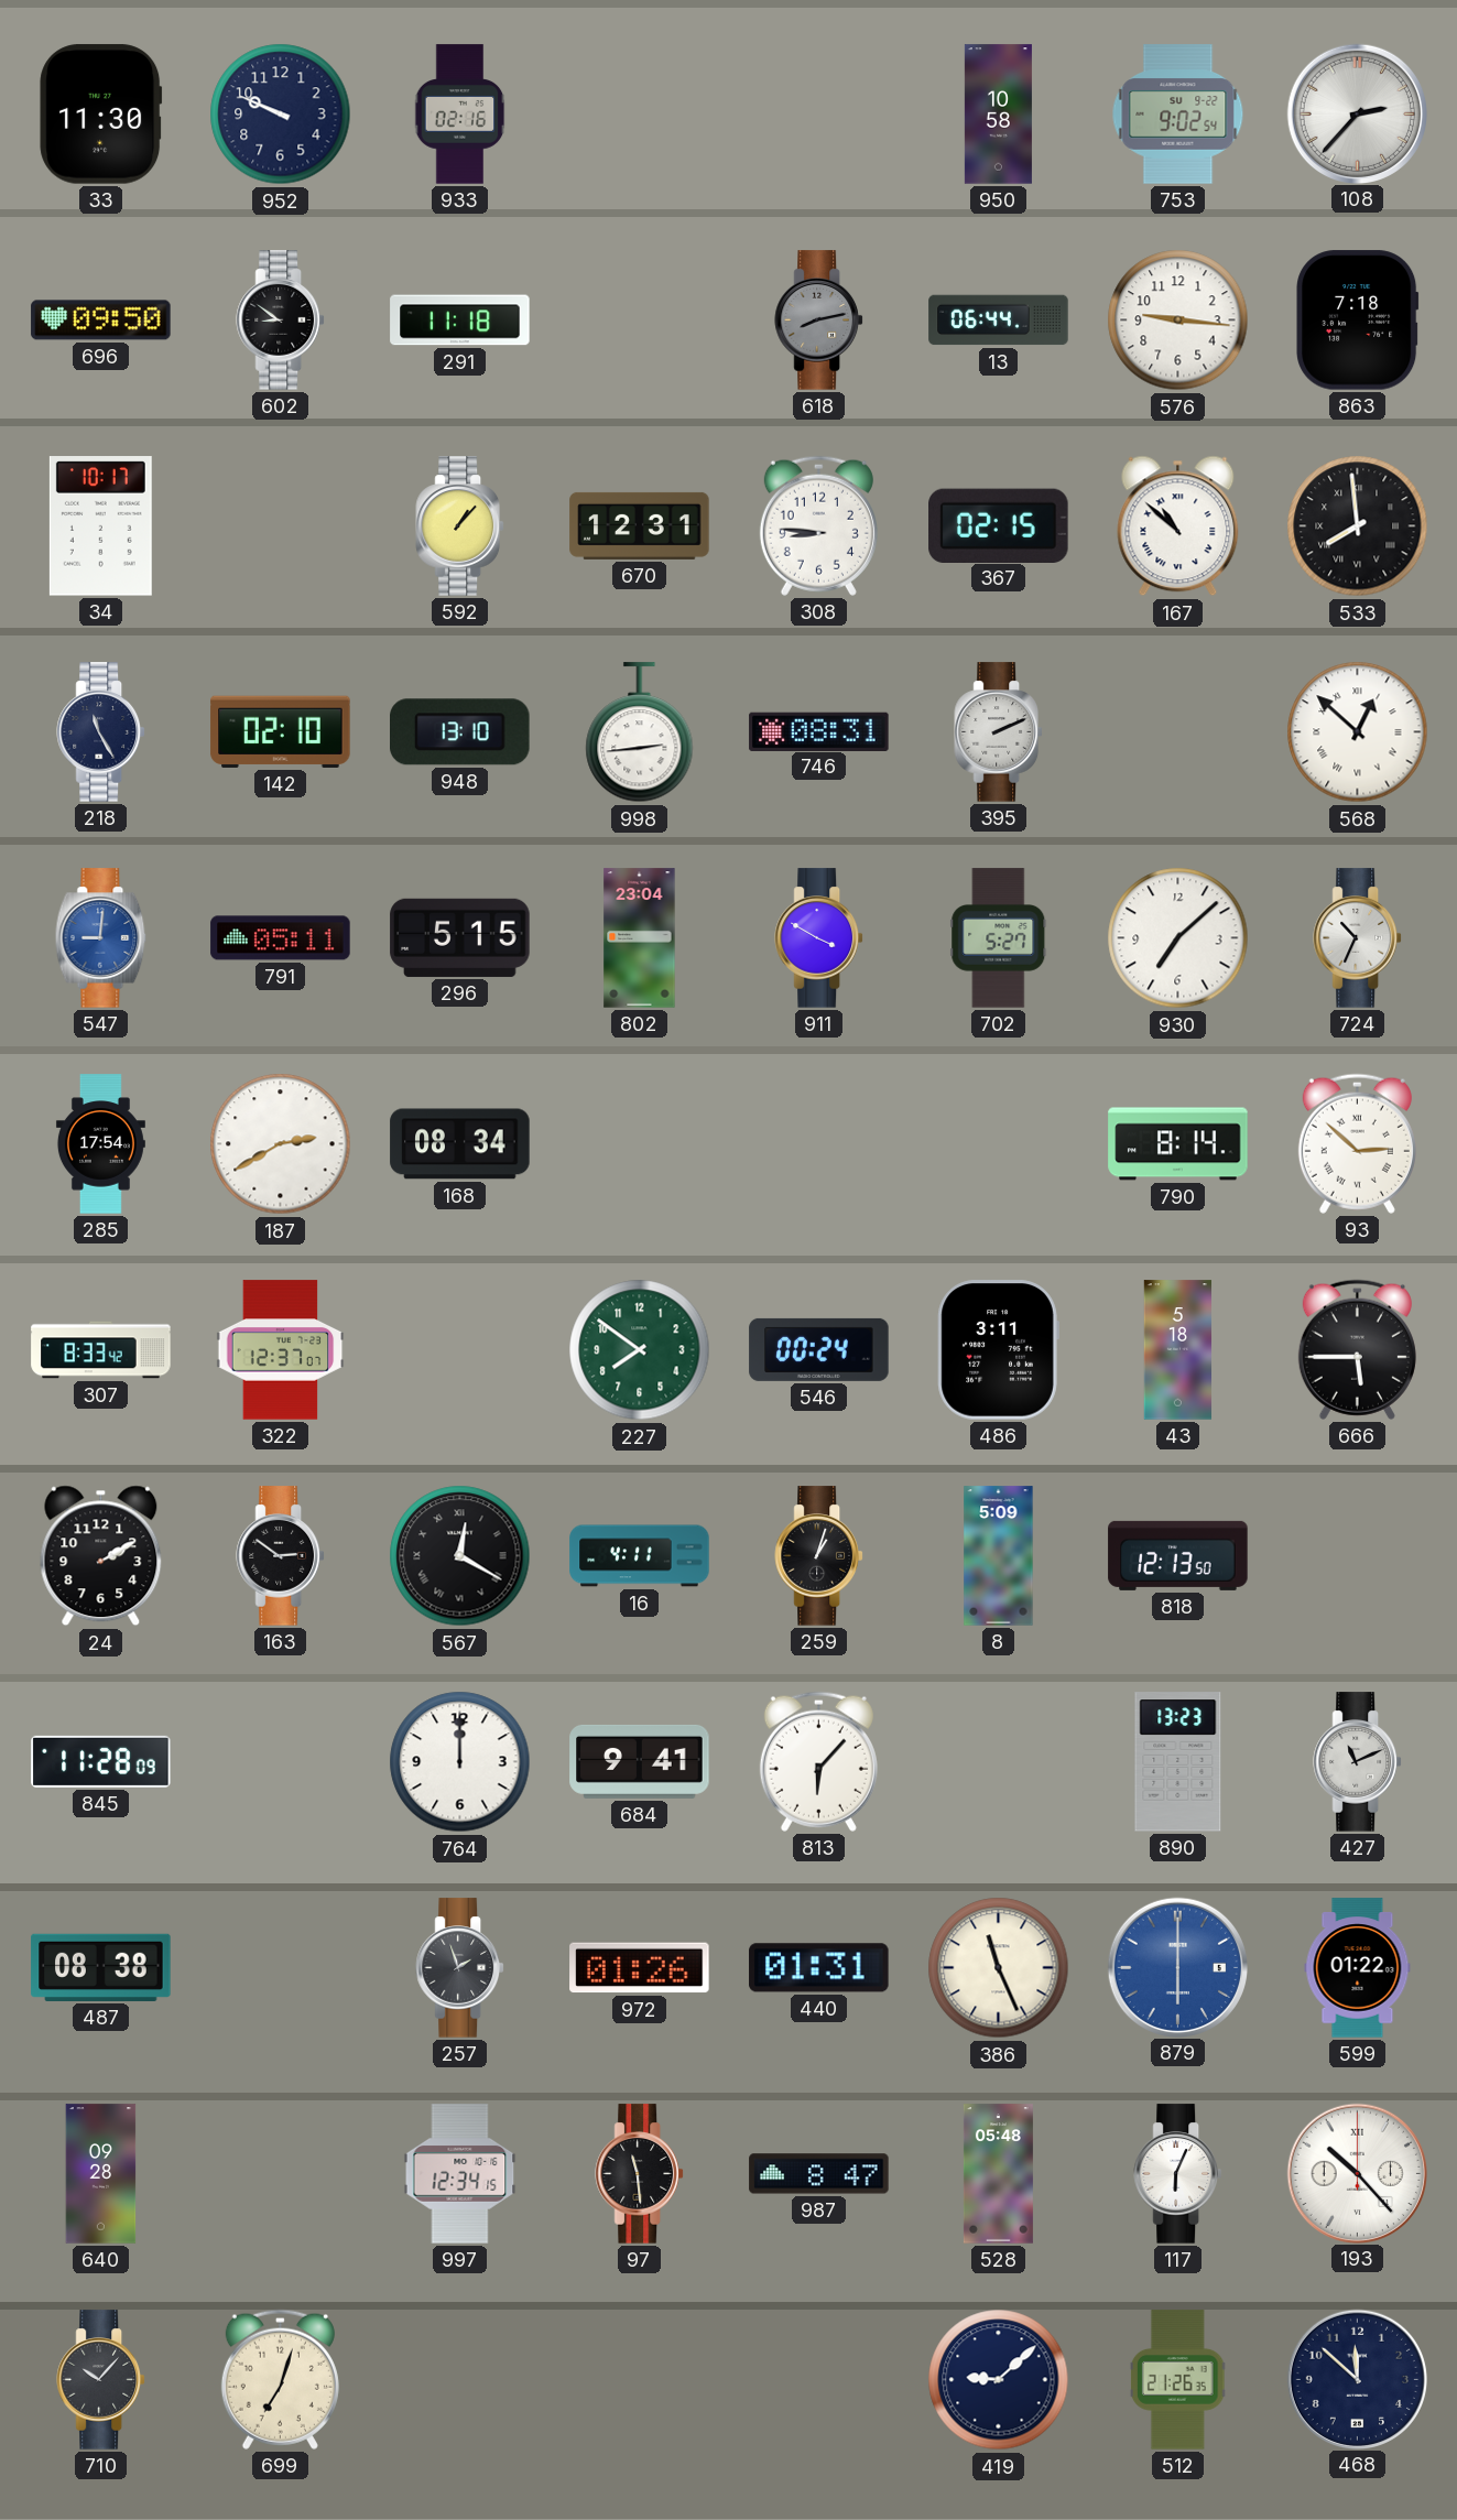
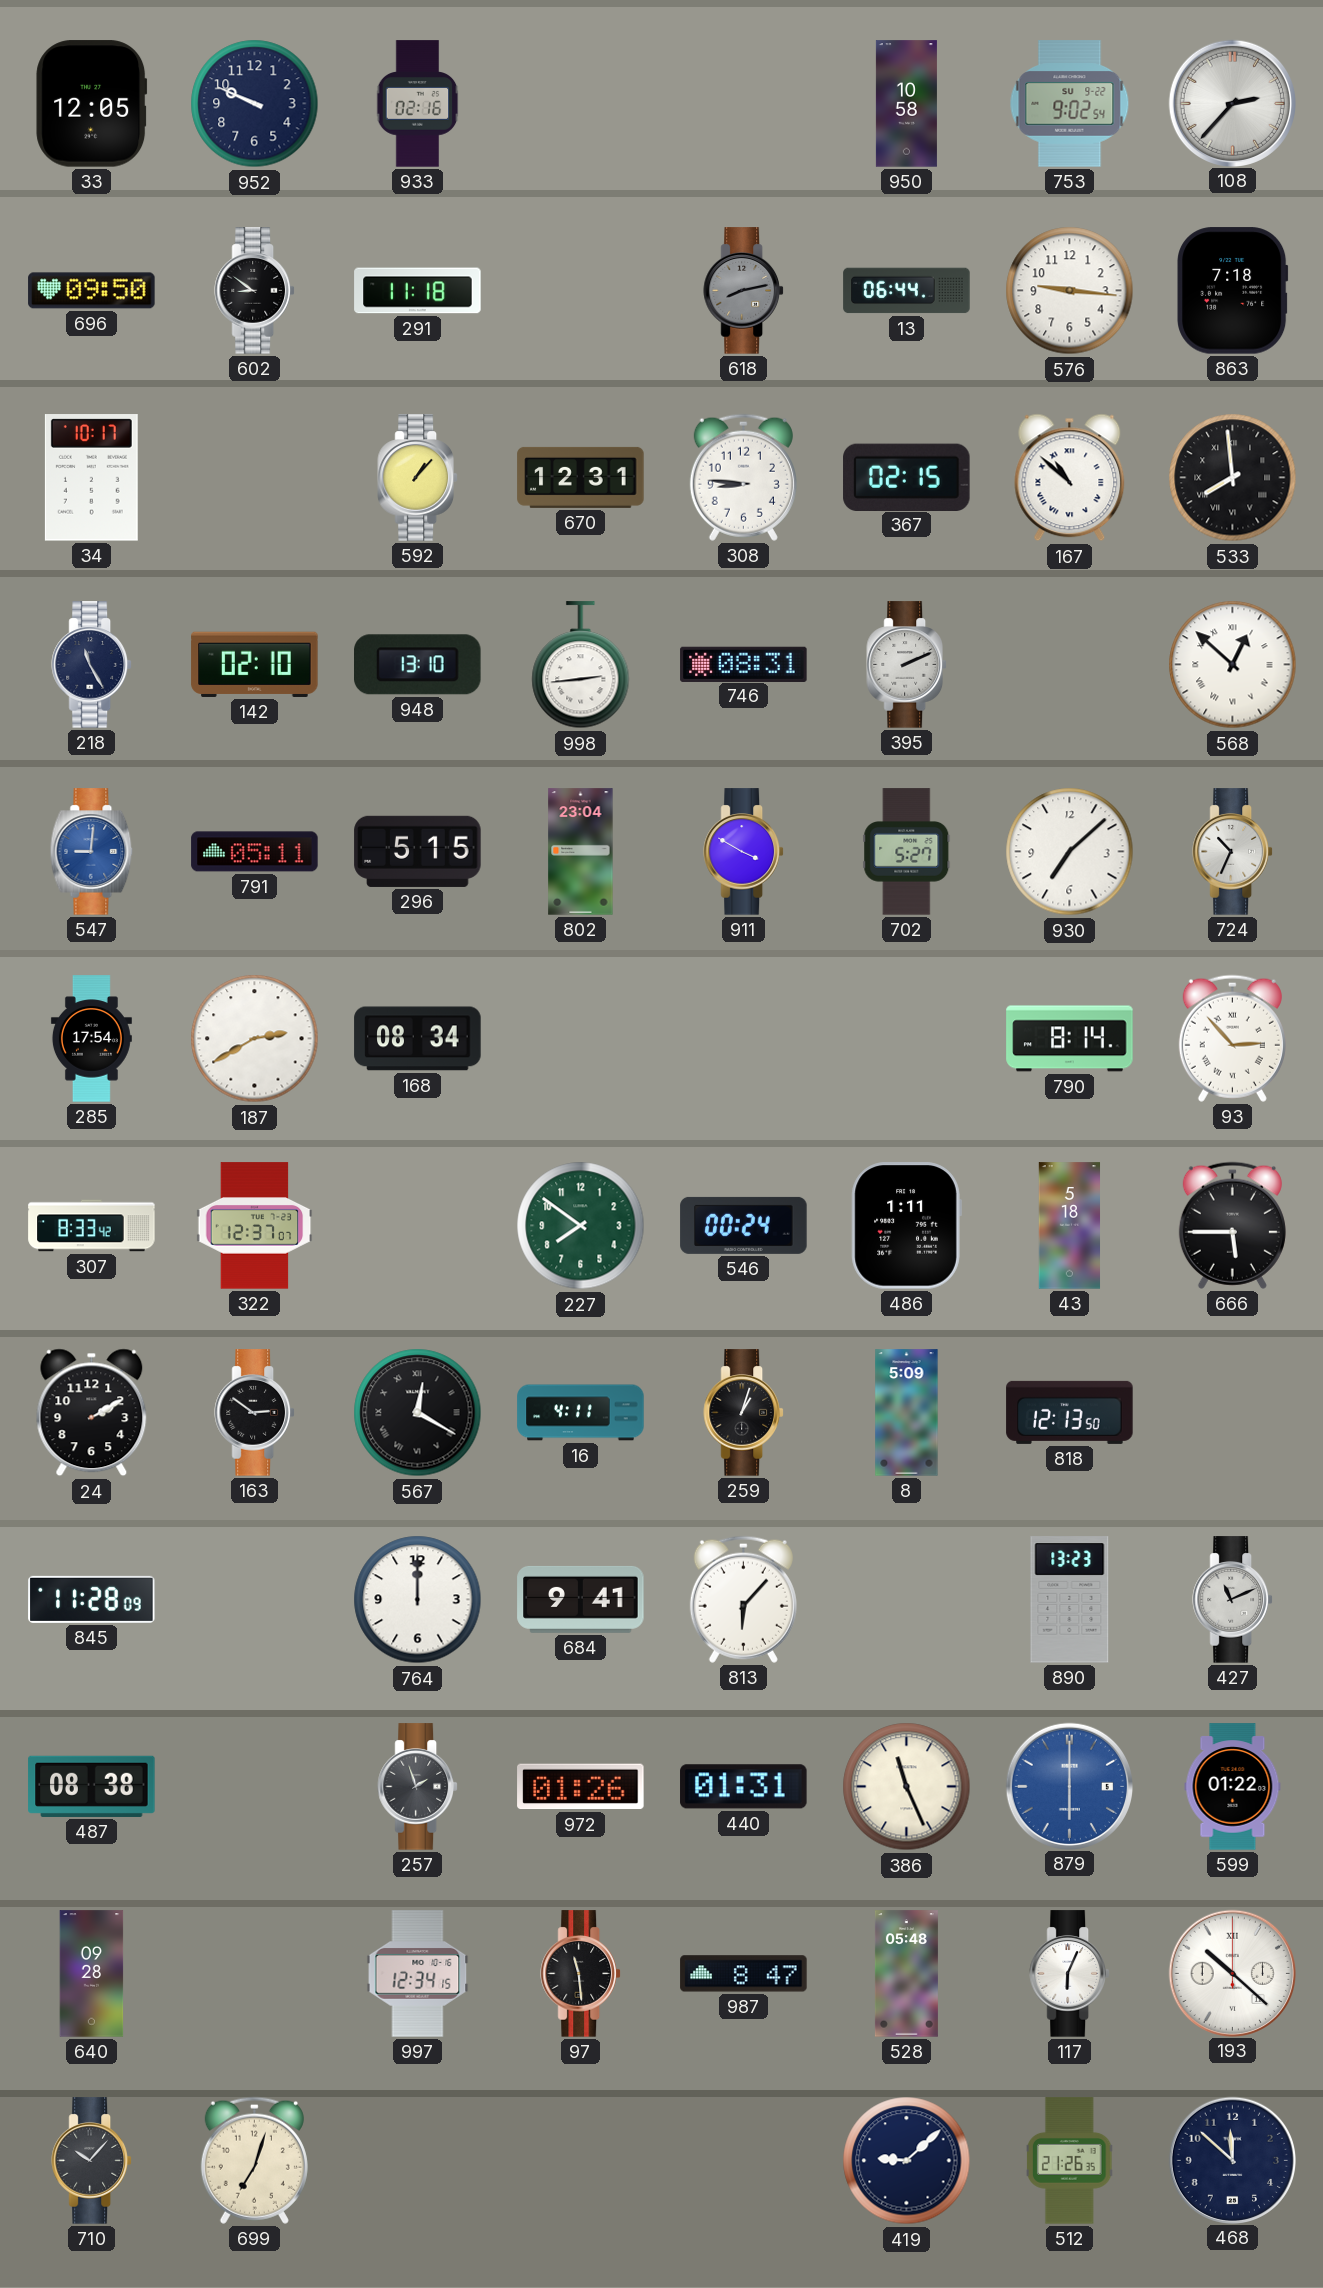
33: 11:30 -> 12:05 (92, 104)
93: 2:52 -> 2:53 (1232, 1038)
486: 3:11 -> 1:11 (906, 1226)
193: 10:23 -> 10:22 (1232, 1973)
